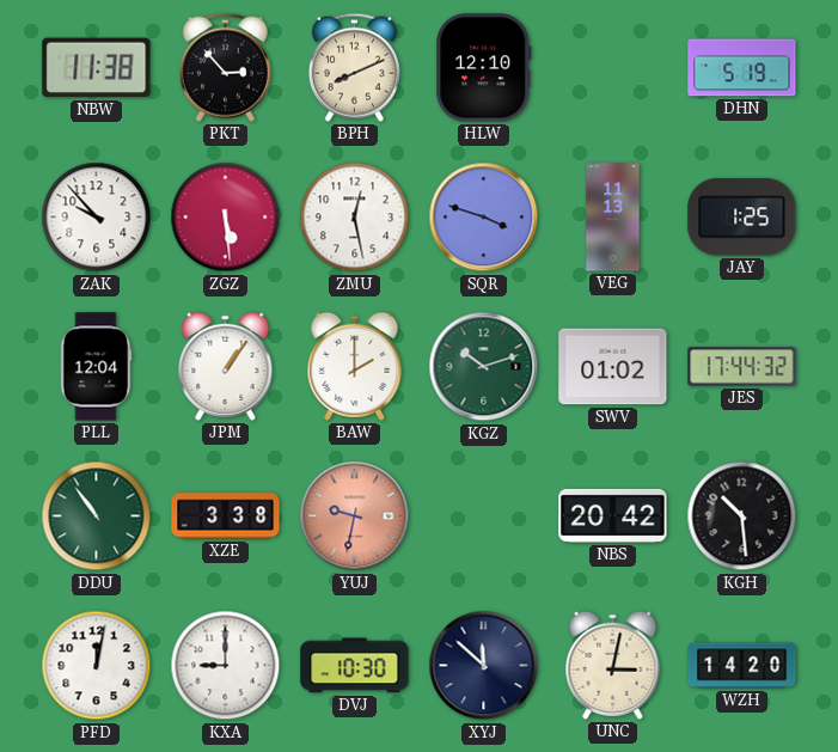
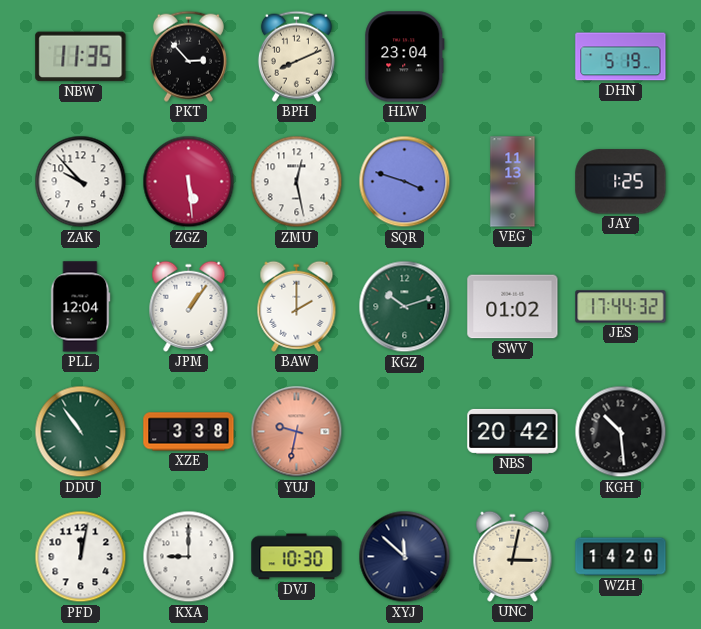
NBW: 11:38 -> 11:35 (81, 57)
HLW: 12:10 -> 23:04 (405, 57)
